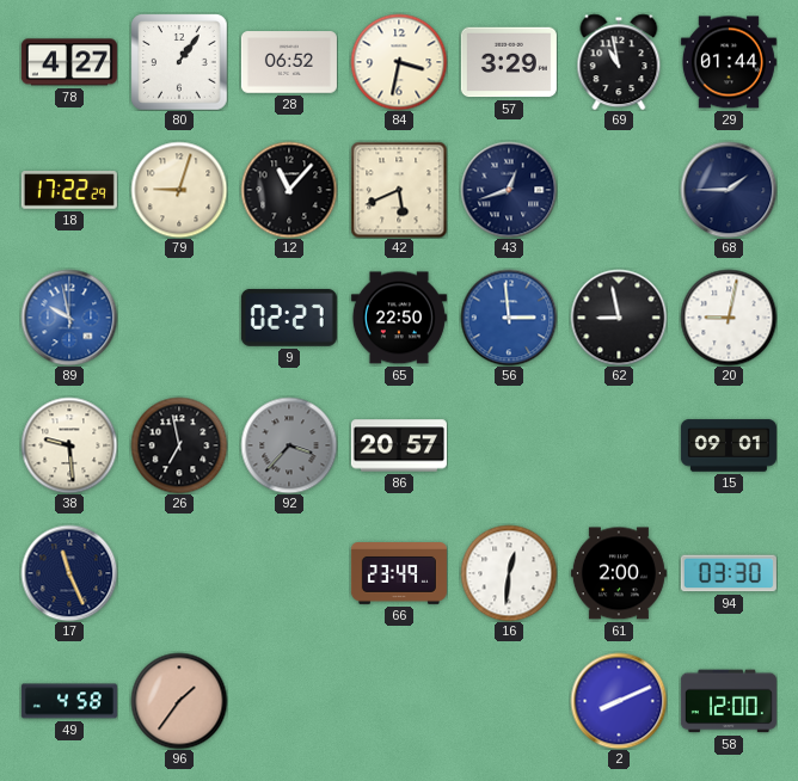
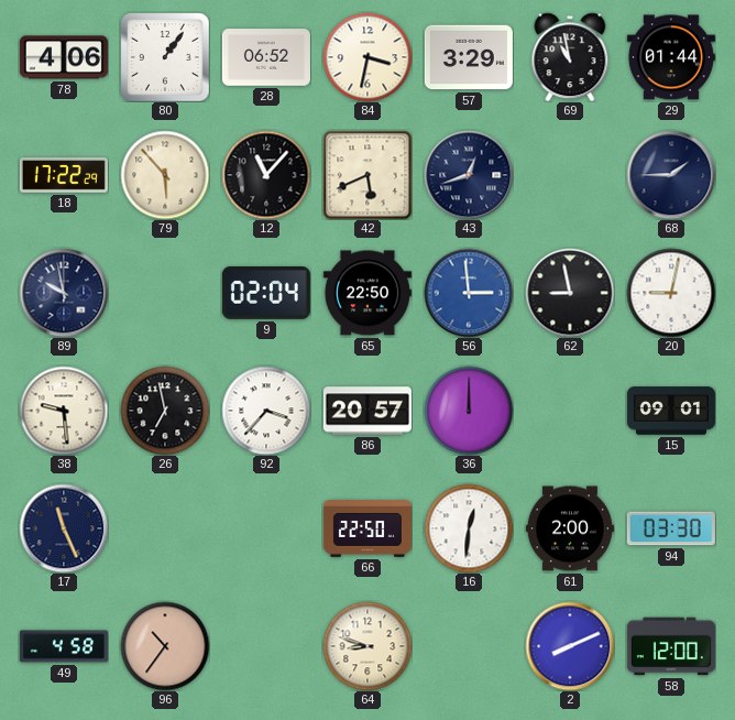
78: 4:27 -> 4:06 (64, 57)
79: 9:03 -> 5:53 (165, 175)
89 dial: blue -> navy (64, 293)
9: 02:27 -> 02:04 (266, 293)
92 dial: grey -> white (266, 411)
36: none -> 12:00 (469, 411)
66: 23:49 -> 22:50 (367, 530)
96: 1:36 -> 10:36 (165, 646)
64: none -> 8:48 (367, 646)
